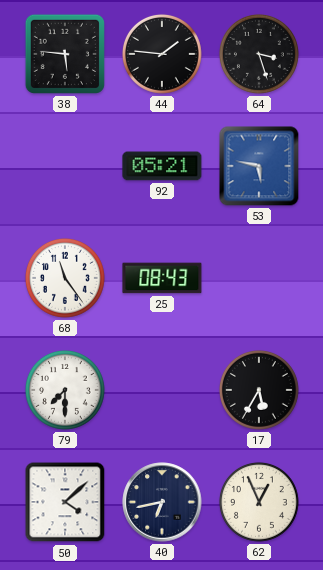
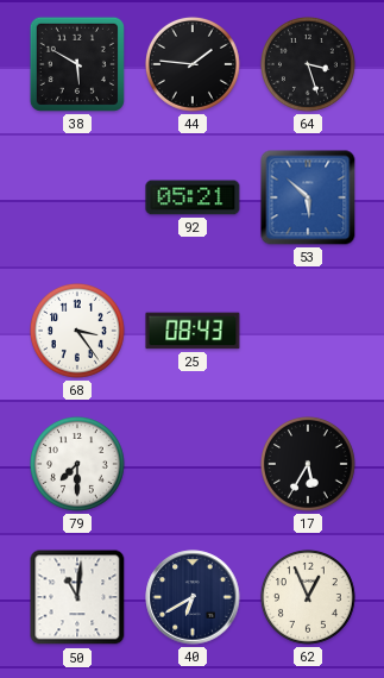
38: 5:46 -> 5:50 (77, 64)
53: 5:47 -> 5:52 (308, 197)
68: 11:24 -> 3:24 (77, 331)
50: 4:08 -> 11:01 (77, 597)
40: 6:43 -> 6:40 (193, 597)
